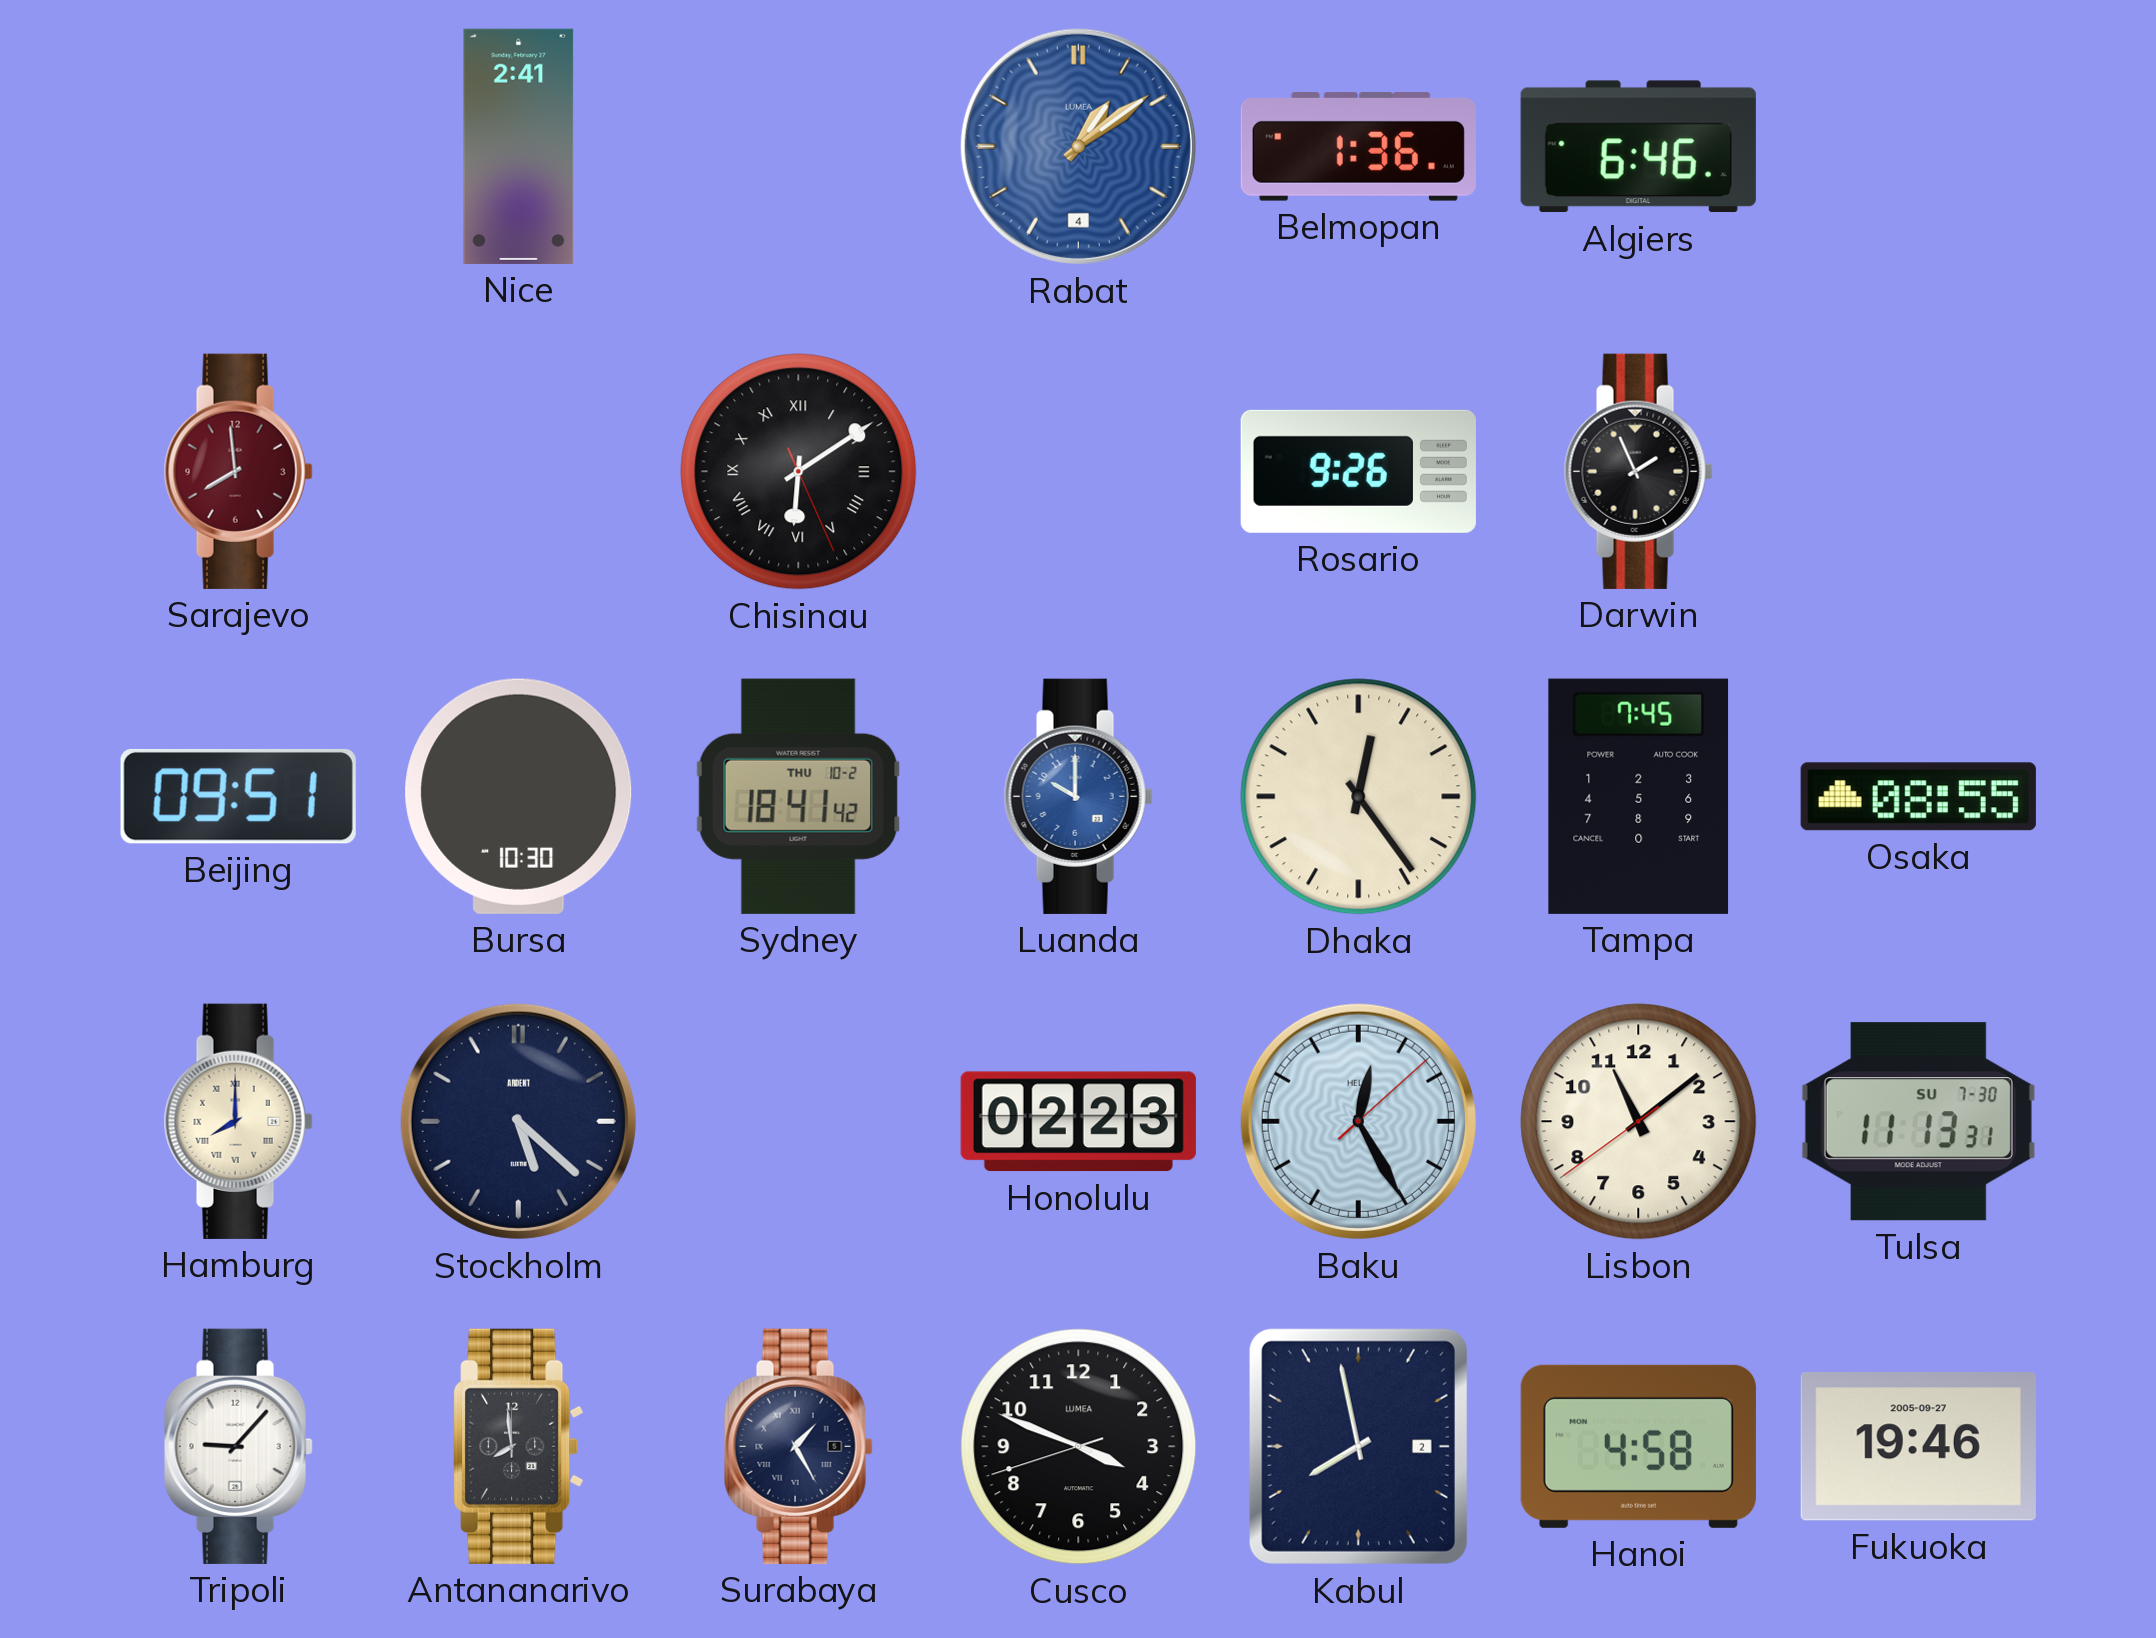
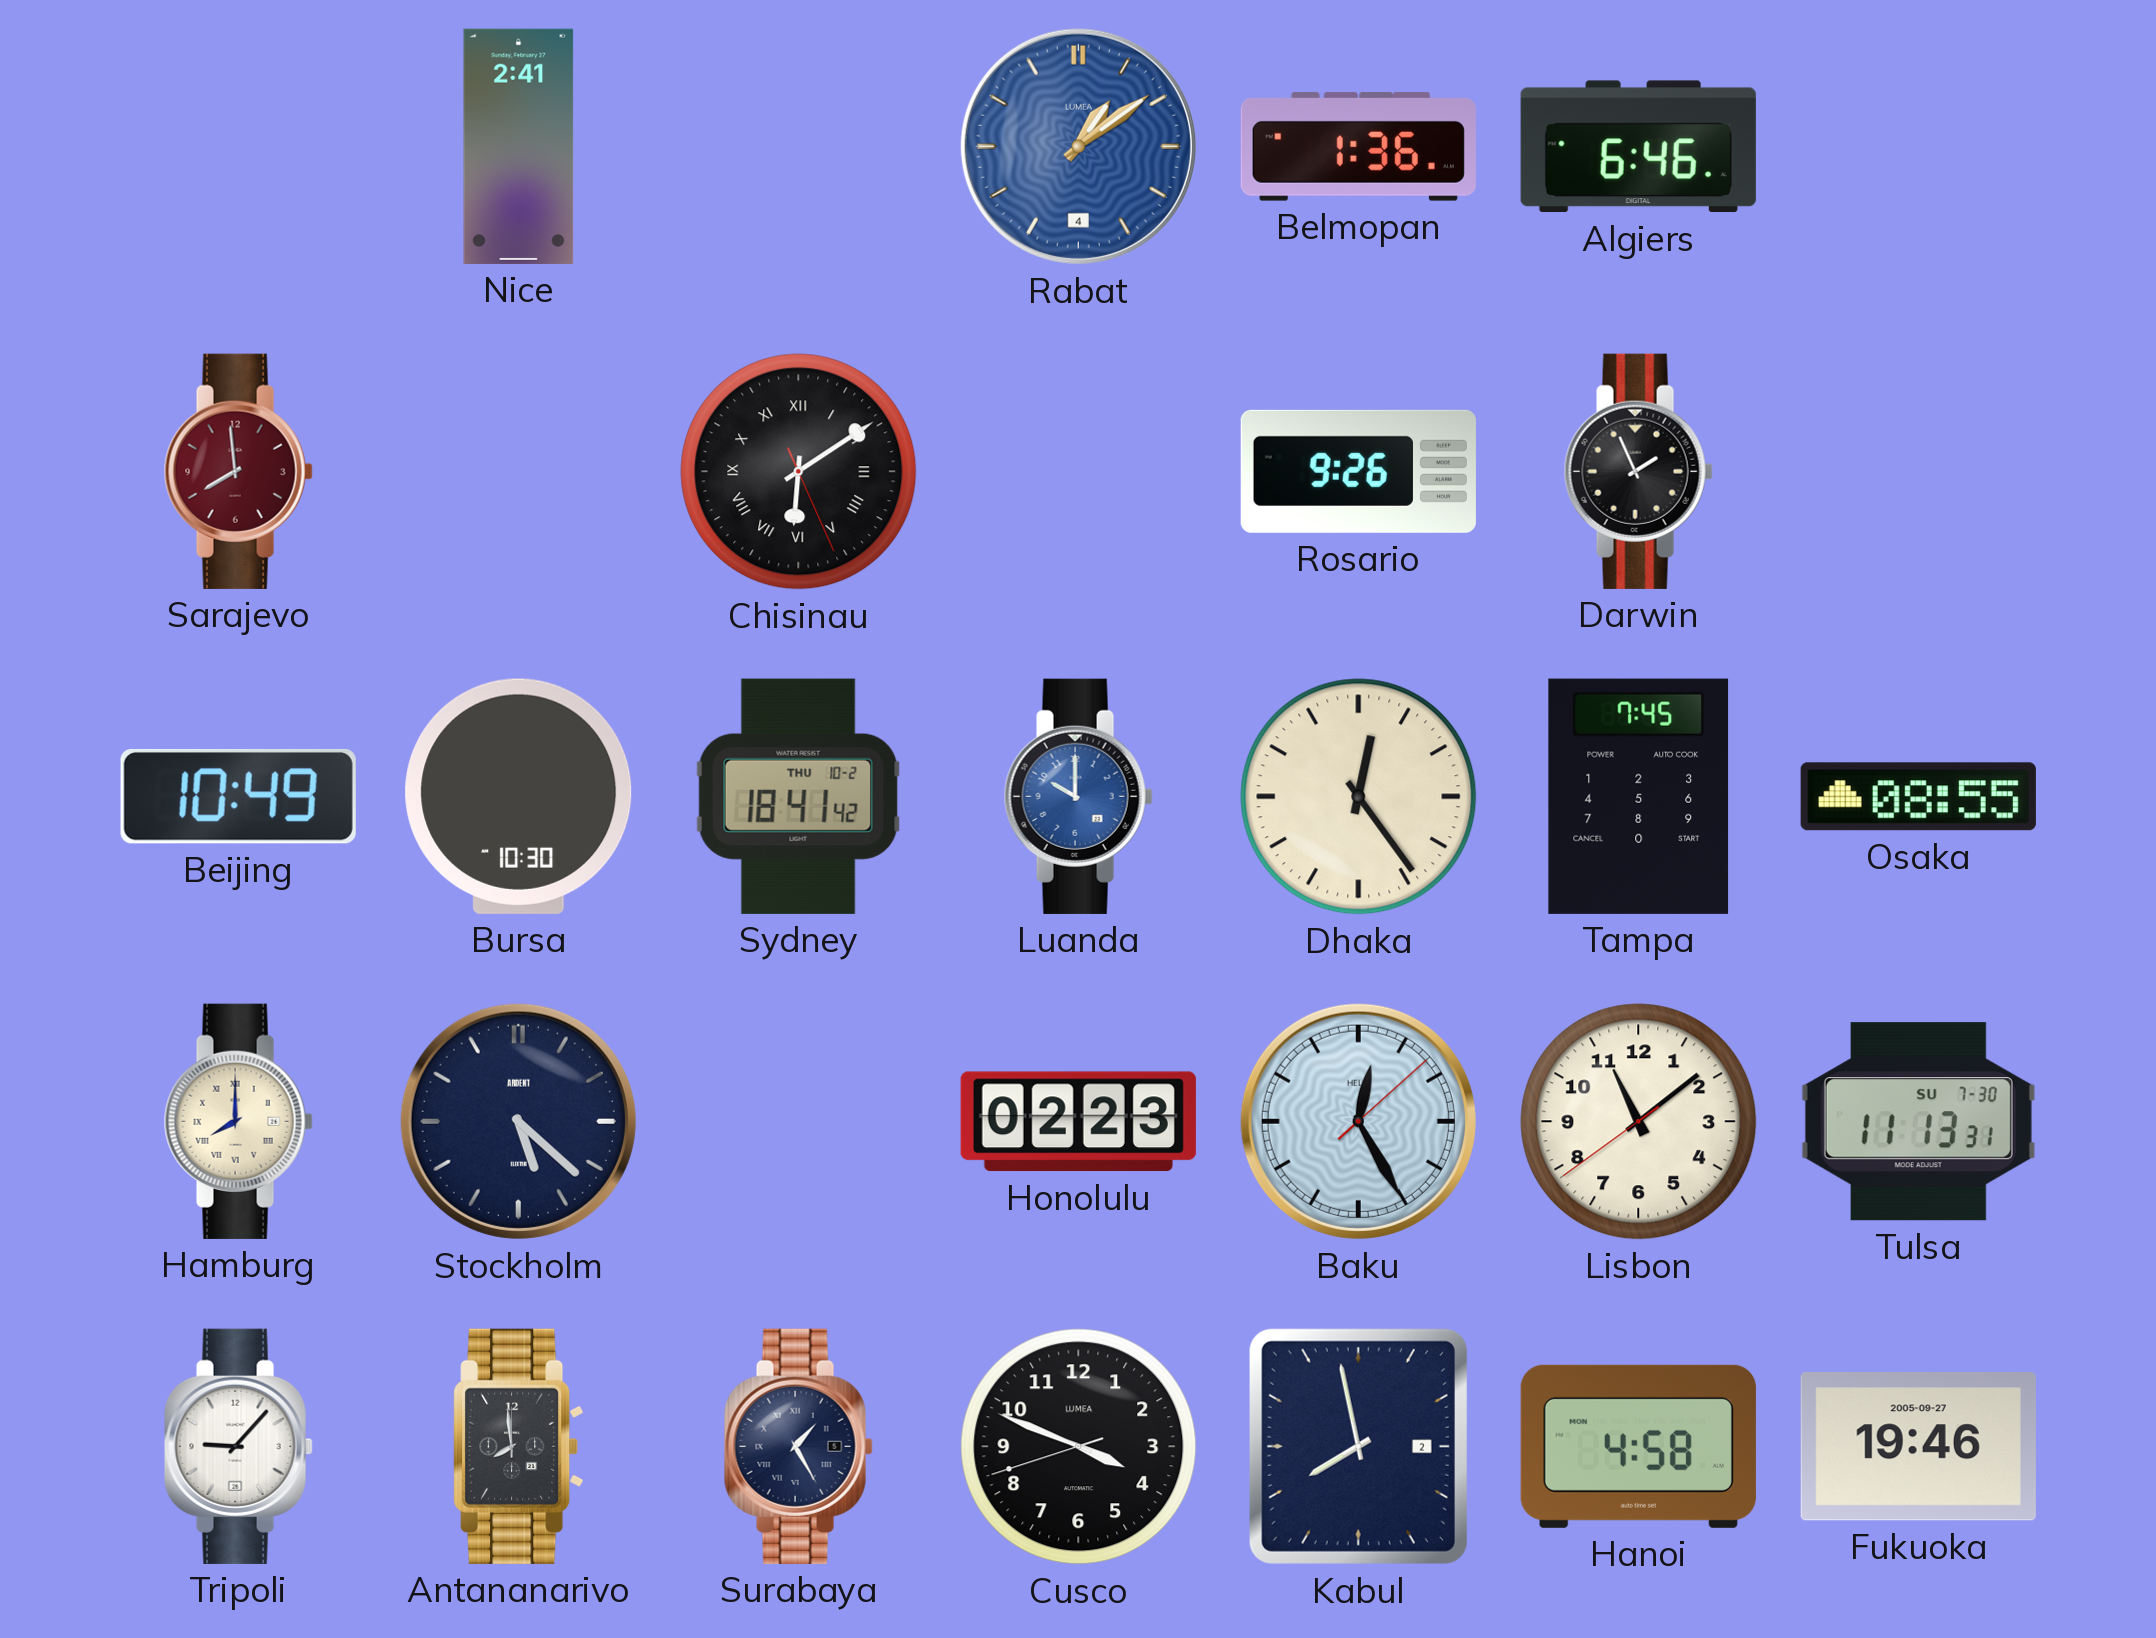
Beijing: 09:51 -> 10:49 (238, 796)
